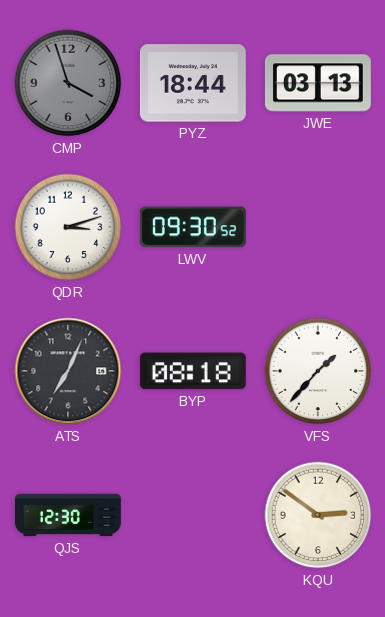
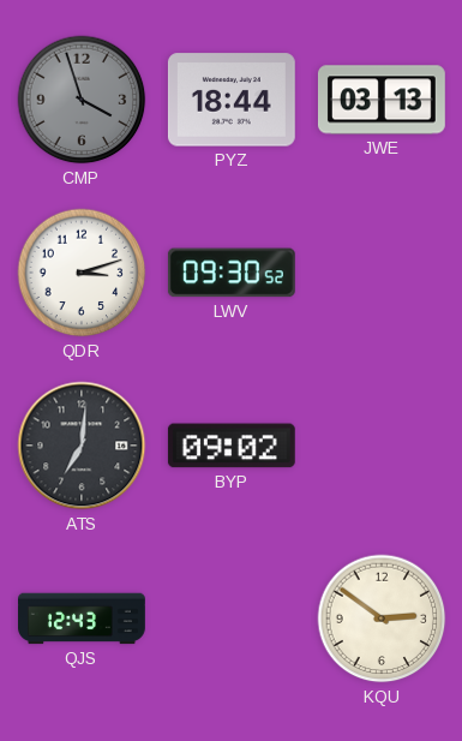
ATS: 7:04 -> 7:01 (82, 446)
BYP: 08:18 -> 09:02 (232, 446)
VFS: 1:37 -> none (318, 371)
QJS: 12:30 -> 12:43 (83, 619)
